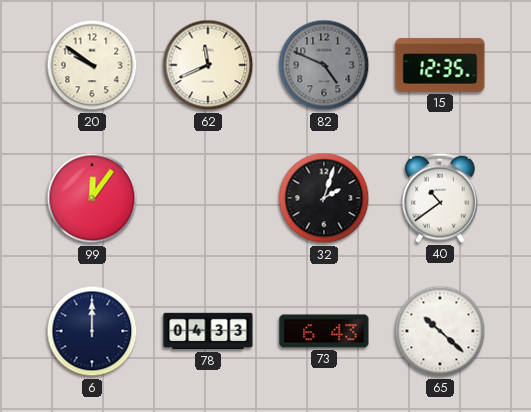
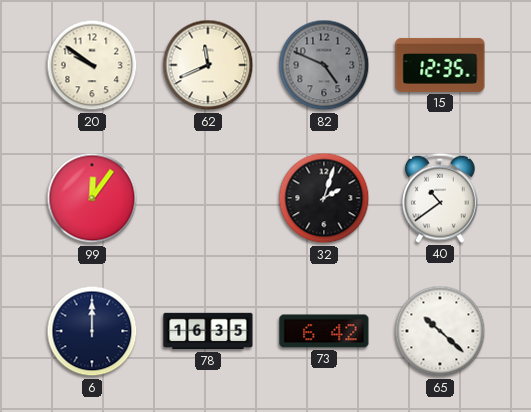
78: 04:33 -> 16:35 (208, 331)
73: 6:43 -> 6:42 (324, 331)
